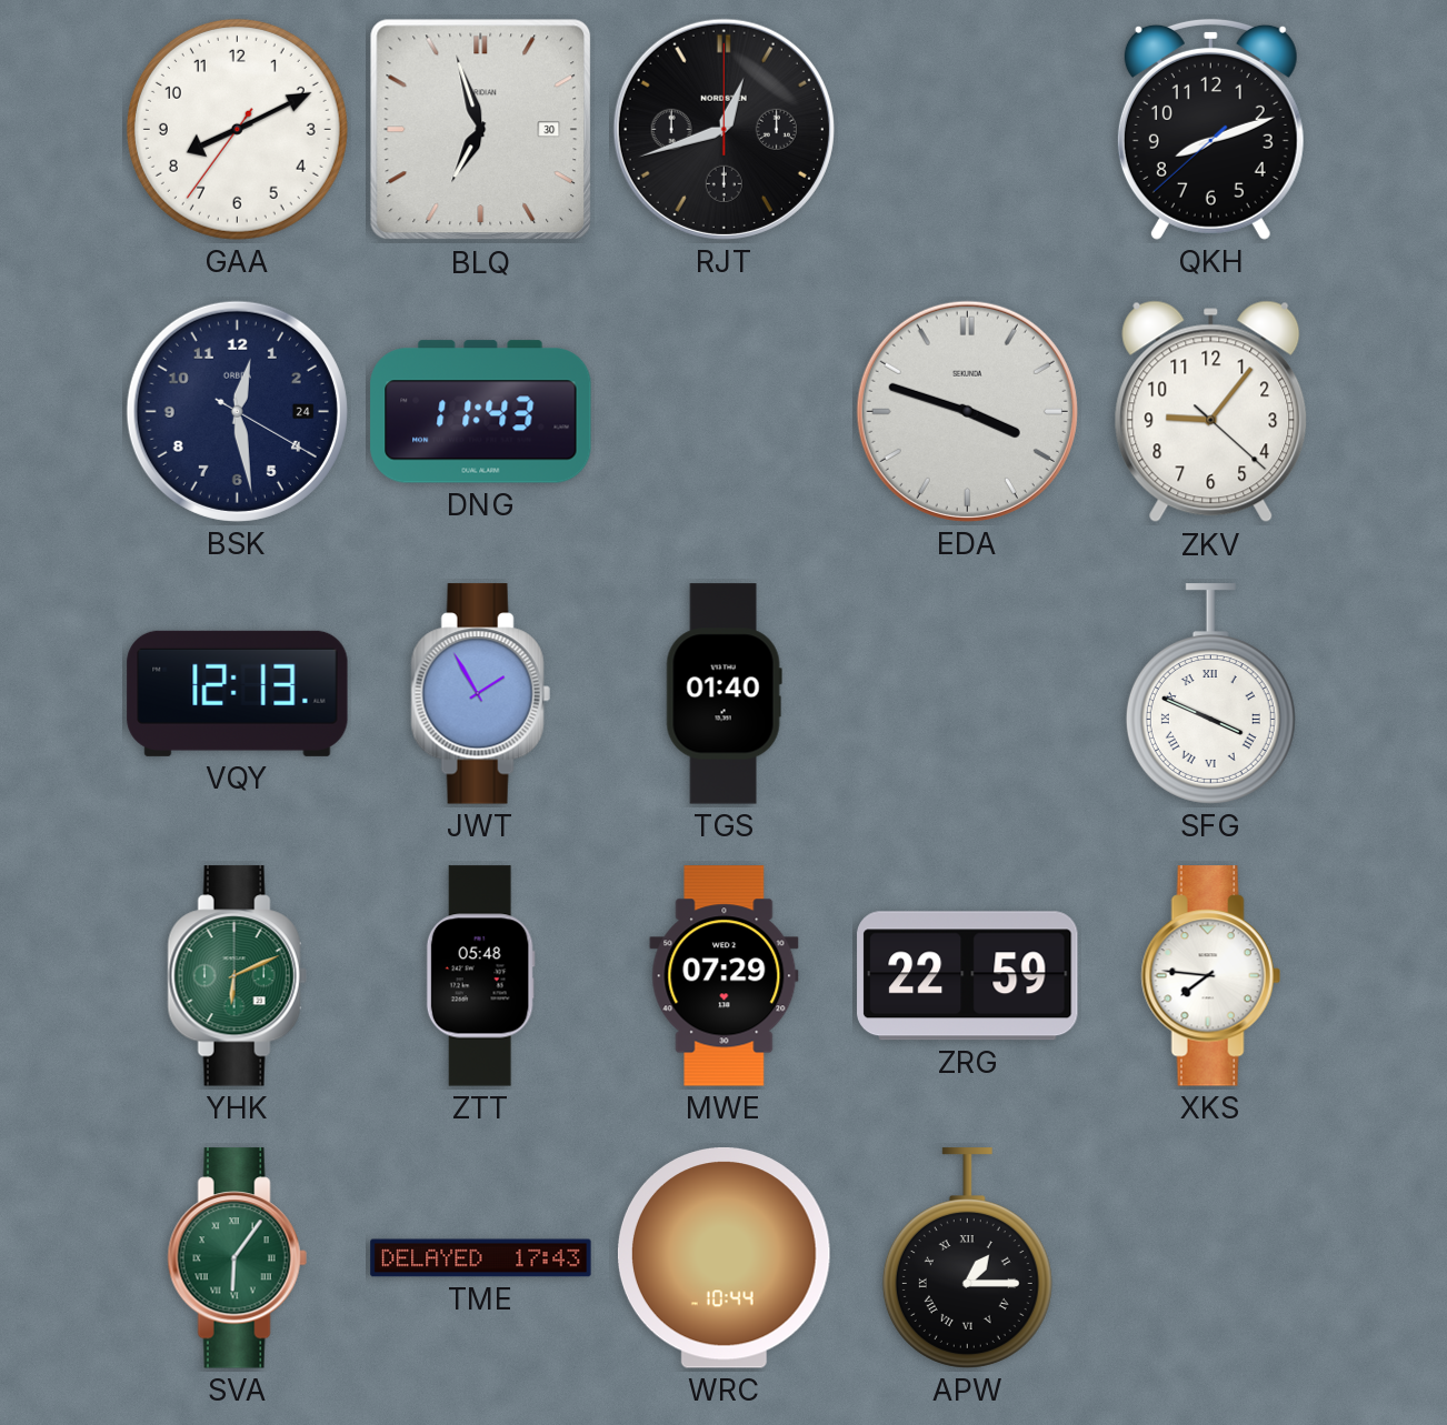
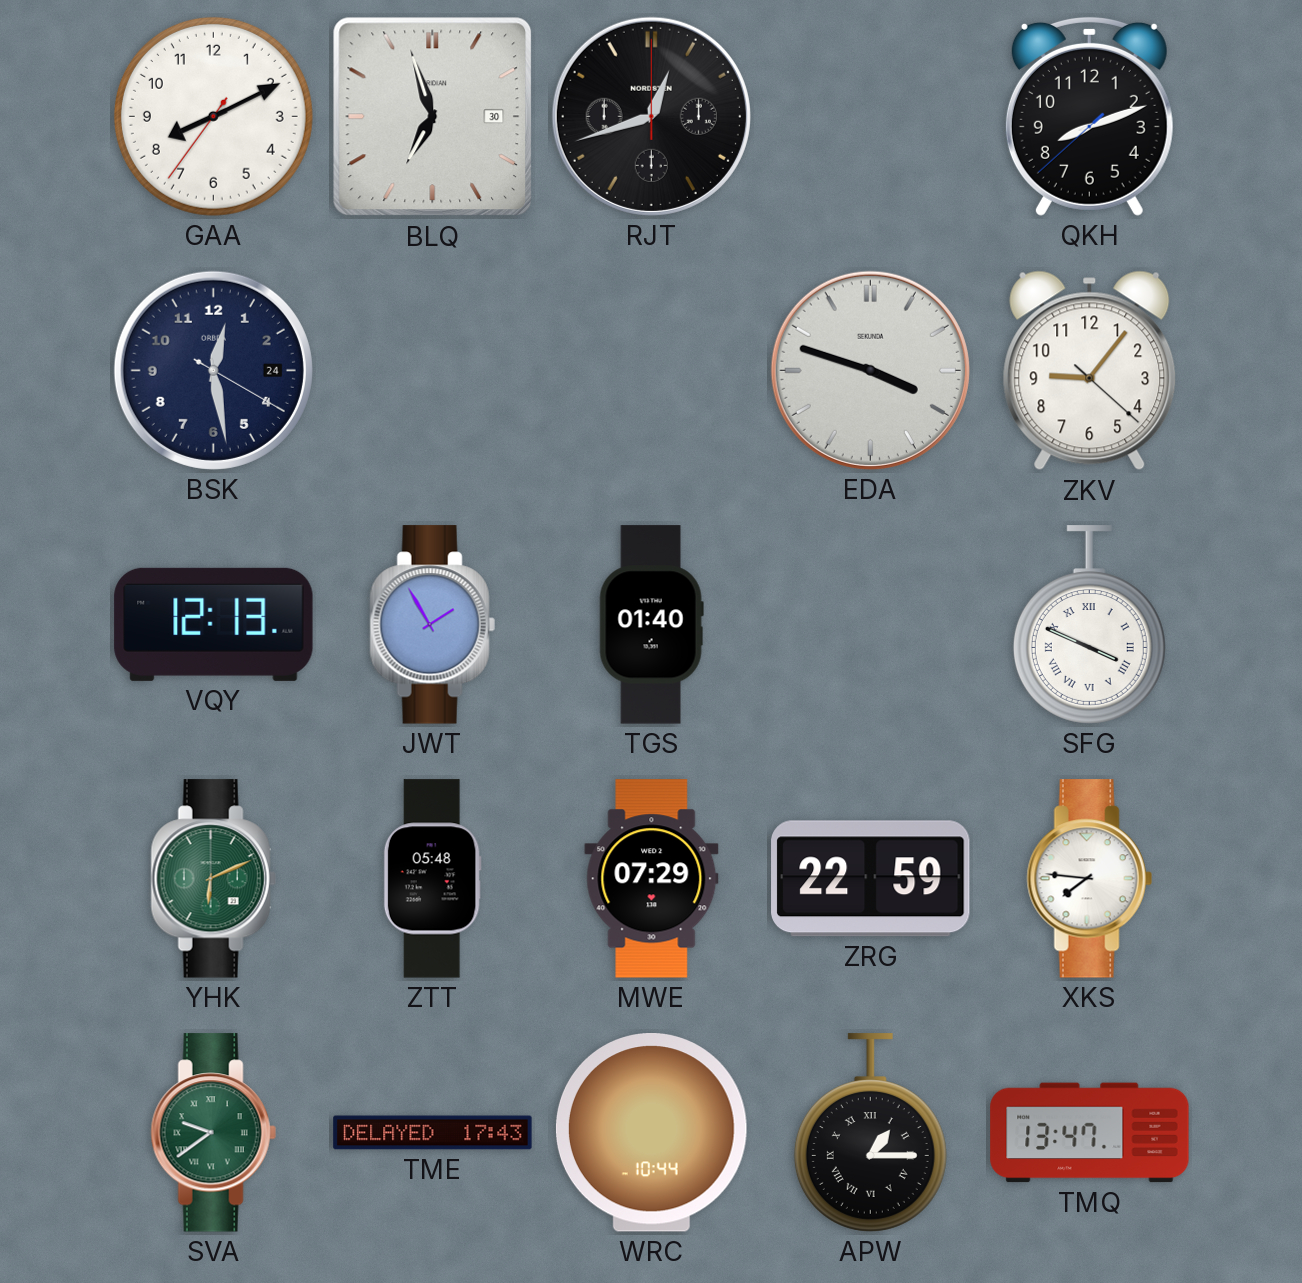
DNG: 11:43 -> none (481, 412)
SVA: 6:06 -> 9:39 (213, 1133)
TMQ: none -> 13:47 (1090, 1133)
